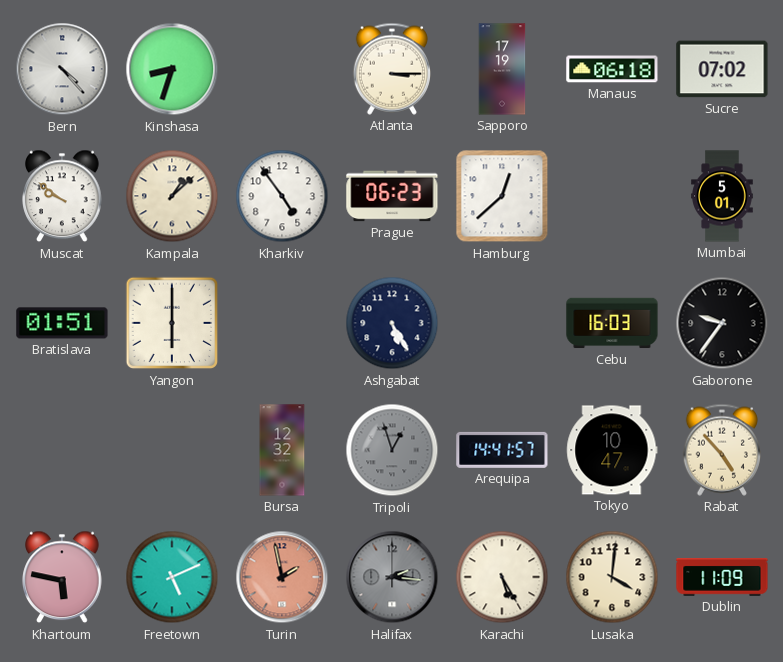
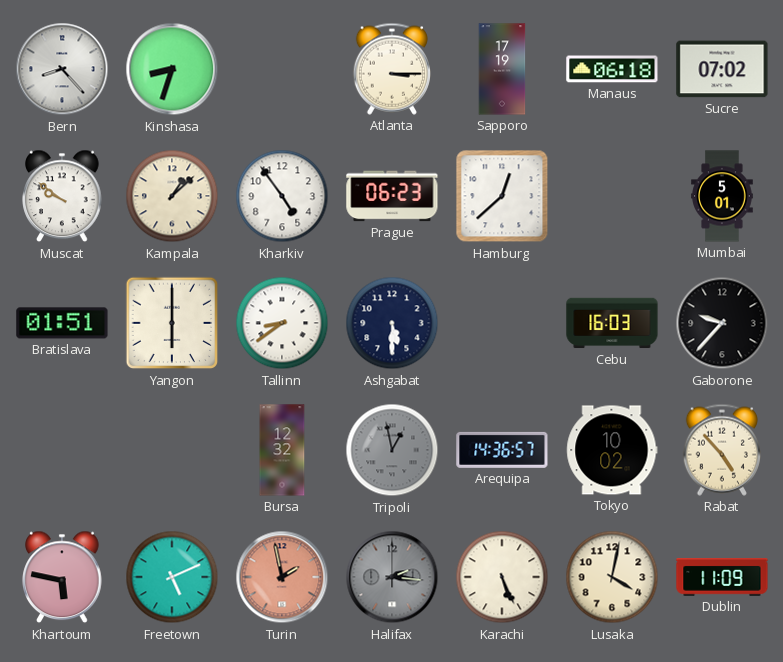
Bern: 4:23 -> 8:23 (62, 69)
Tallinn: none -> 8:39 (282, 323)
Ashgabat: 5:25 -> 5:30 (392, 323)
Gaborone: 9:36 -> 9:37 (722, 323)
Tripoli: 12:57 -> 12:58 (392, 450)
Arequipa: 14:41 -> 14:36 (502, 450)
Tokyo: 10:47 -> 10:02 (612, 450)
Karachi: 5:25 -> 5:26 (502, 577)
Lusaka: 4:01 -> 4:02 (612, 577)
